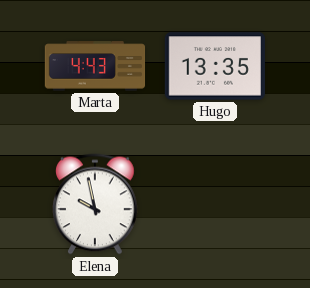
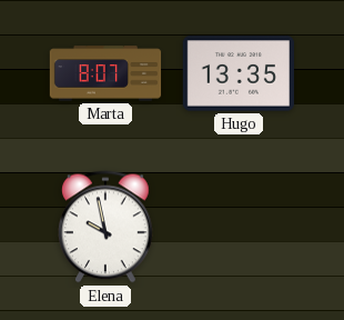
Marta: 4:43 -> 8:07 (105, 73)
